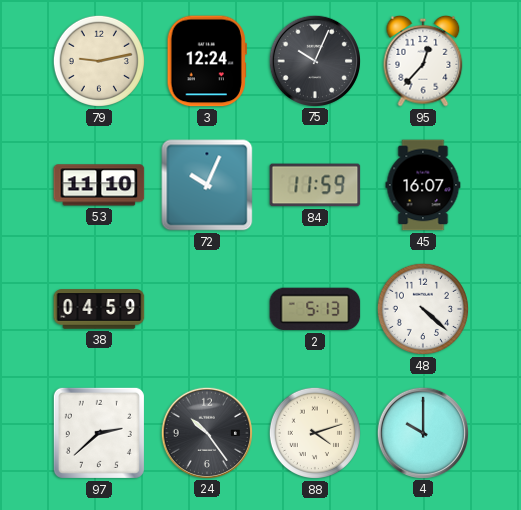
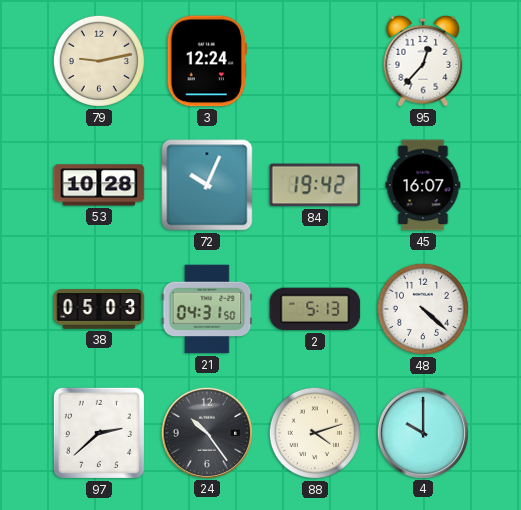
75: 10:04 -> none (314, 60)
53: 11:10 -> 10:28 (99, 185)
84: 11:59 -> 19:42 (315, 185)
38: 04:59 -> 05:03 (99, 309)
21: none -> 04:31 (207, 309)
